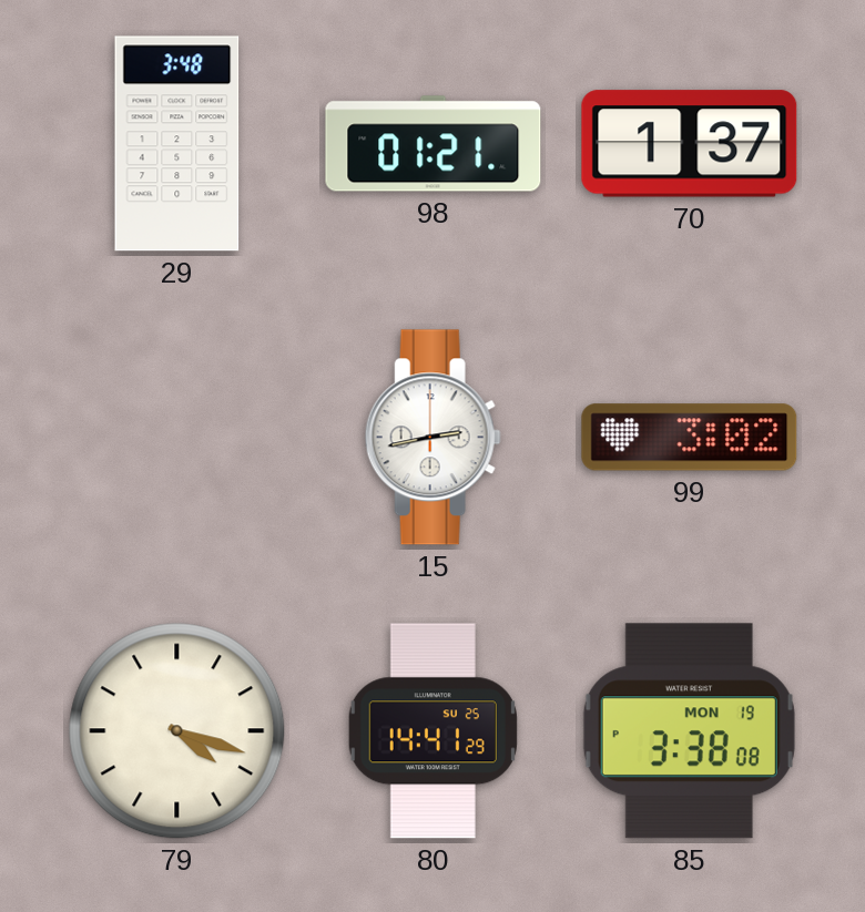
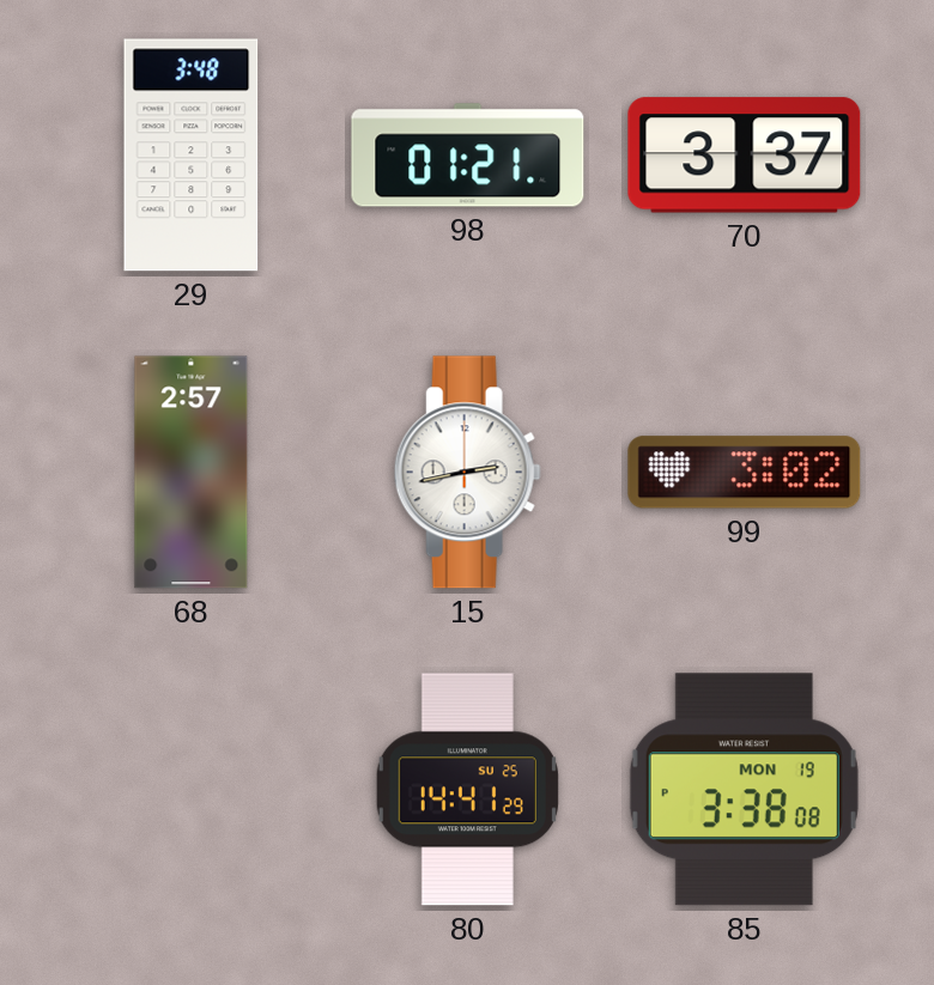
70: 1:37 -> 3:37 (745, 156)
68: none -> 2:57 (192, 473)
79: 4:18 -> none (177, 731)
